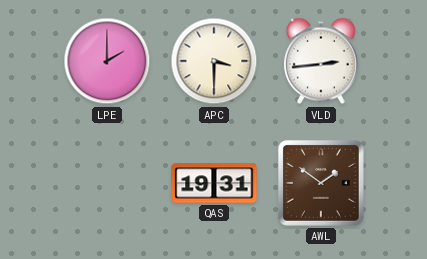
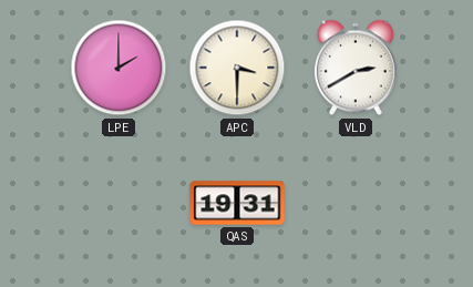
VLD: 2:44 -> 2:40 (356, 68)
AWL: 1:51 -> none (321, 184)
